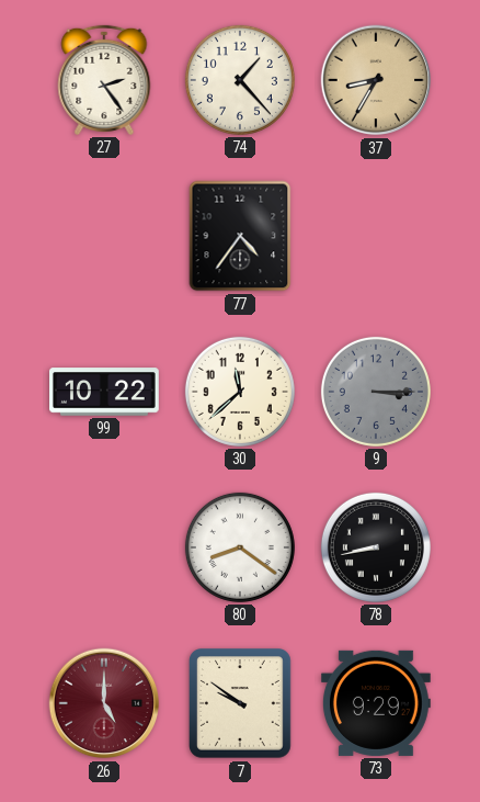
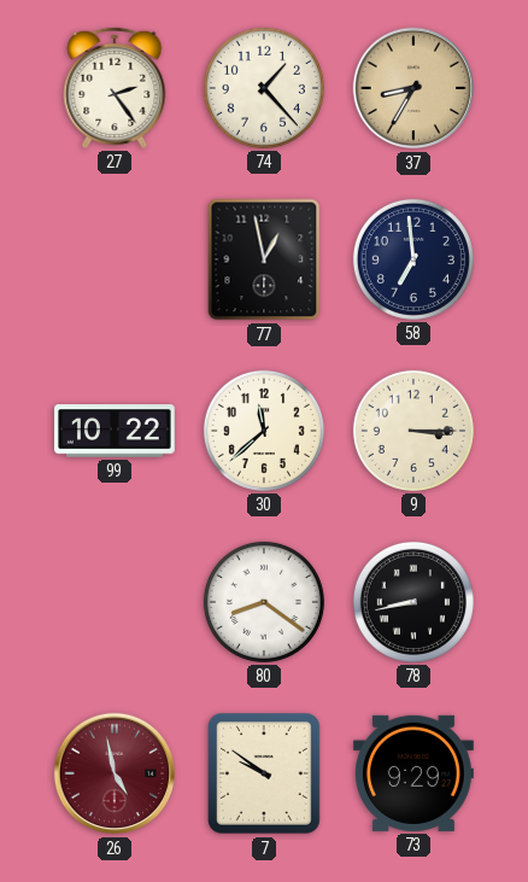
77: 4:36 -> 12:58 (264, 259)
58: none -> 6:59 (413, 259)
9 dial: grey -> cream (413, 431)
26: 5:00 -> 4:58 (115, 773)
